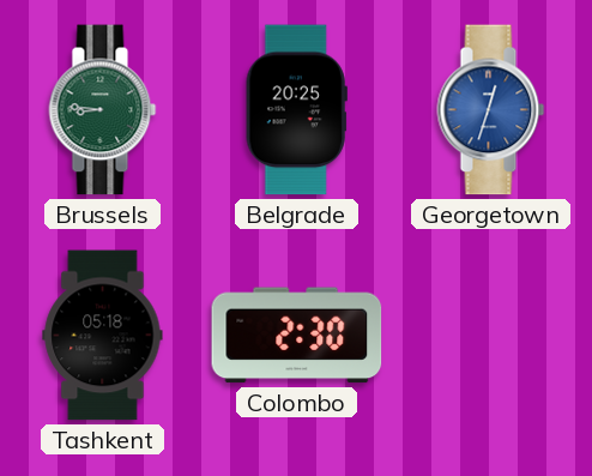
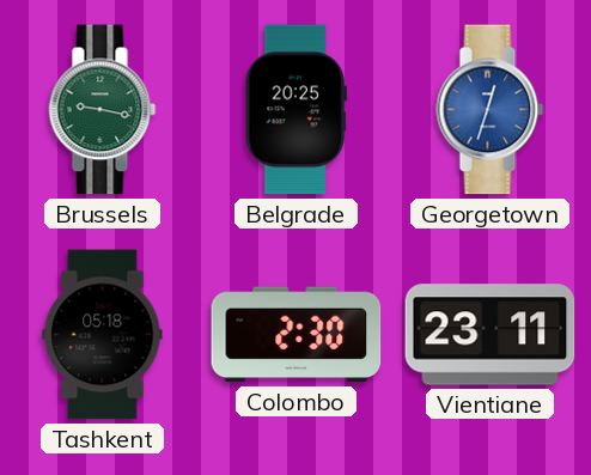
Brussels: 8:46 -> 9:17 (103, 110)
Vientiane: none -> 23:11 (491, 335)
